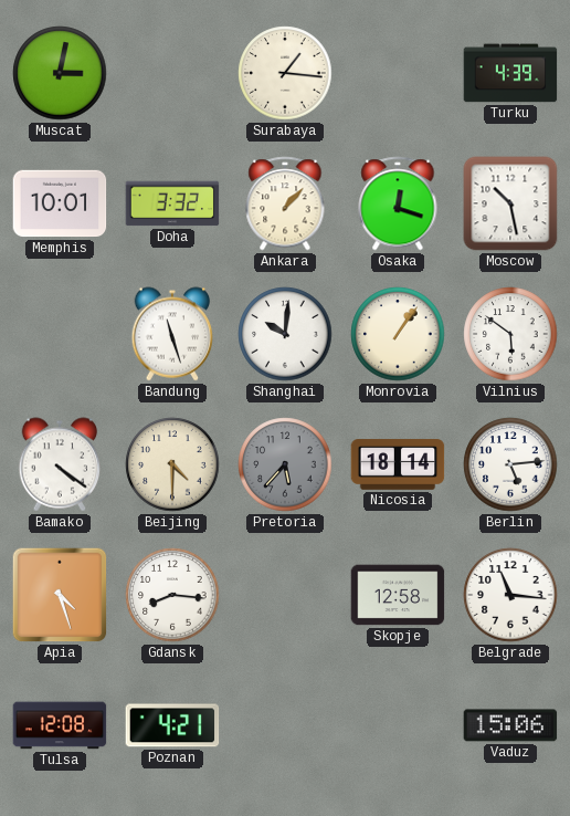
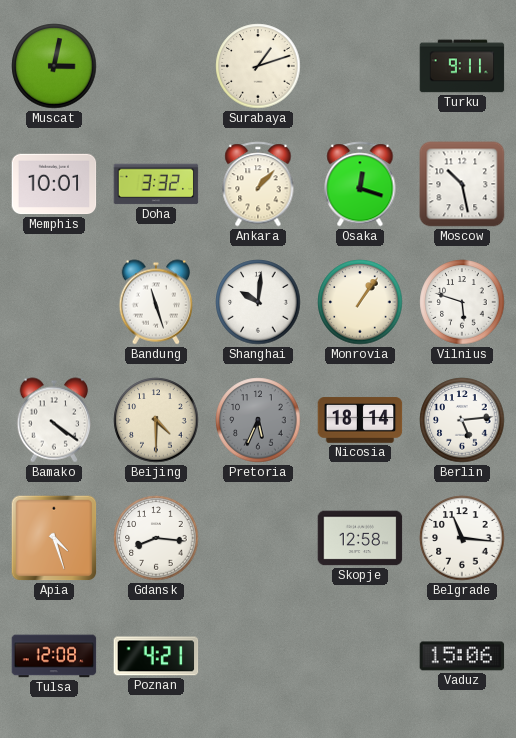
Surabaya: 1:16 -> 1:12 (258, 66)
Turku: 4:39 -> 9:11 (462, 66)
Vilnius: 5:51 -> 5:48 (462, 302)
Pretoria: 5:37 -> 5:34 (258, 420)
